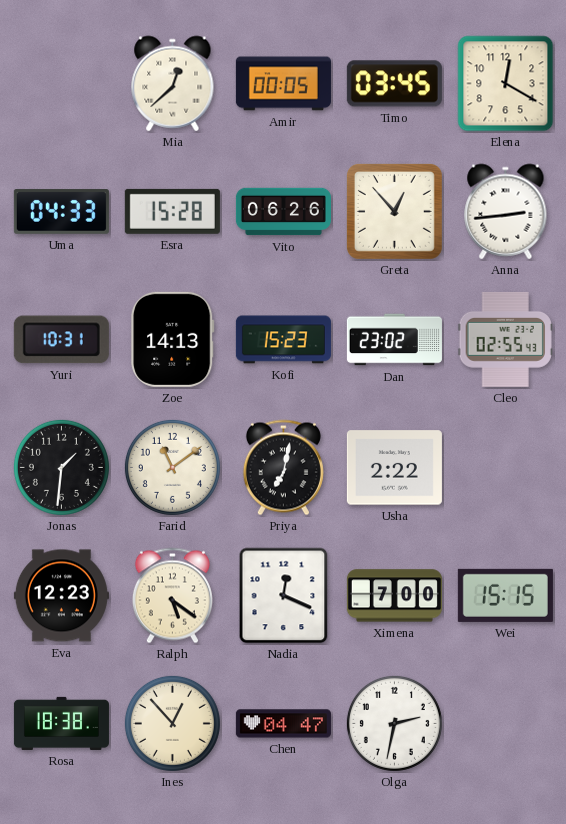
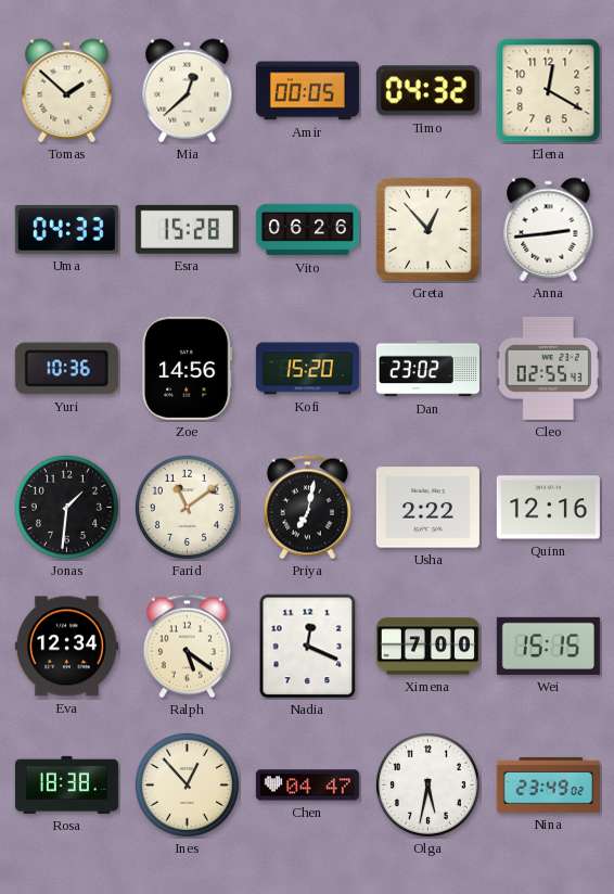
Tomas: none -> 1:52 (67, 91)
Timo: 03:45 -> 04:32 (427, 91)
Yuri: 10:31 -> 10:36 (66, 369)
Zoe: 14:13 -> 14:56 (188, 368)
Kofi: 15:23 -> 15:20 (307, 369)
Quinn: none -> 12:16 (548, 508)
Eva: 12:23 -> 12:34 (66, 647)
Olga: 2:32 -> 5:32 (427, 784)
Nina: none -> 23:49 (548, 784)
